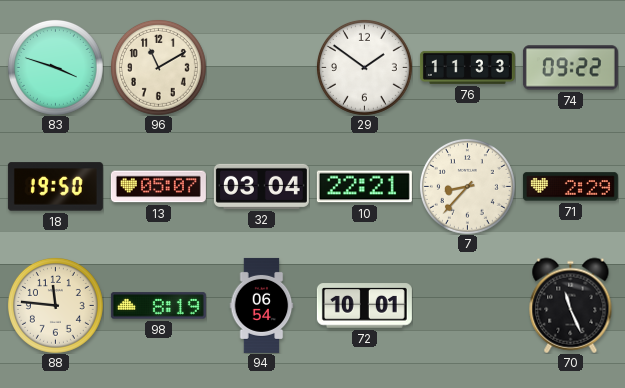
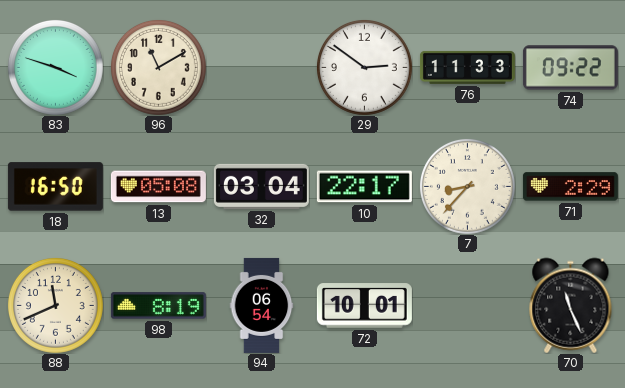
29: 1:51 -> 2:51 (364, 67)
18: 19:50 -> 16:50 (55, 187)
13: 05:07 -> 05:08 (158, 187)
10: 22:21 -> 22:17 (364, 187)
88: 11:46 -> 11:41 (55, 305)
